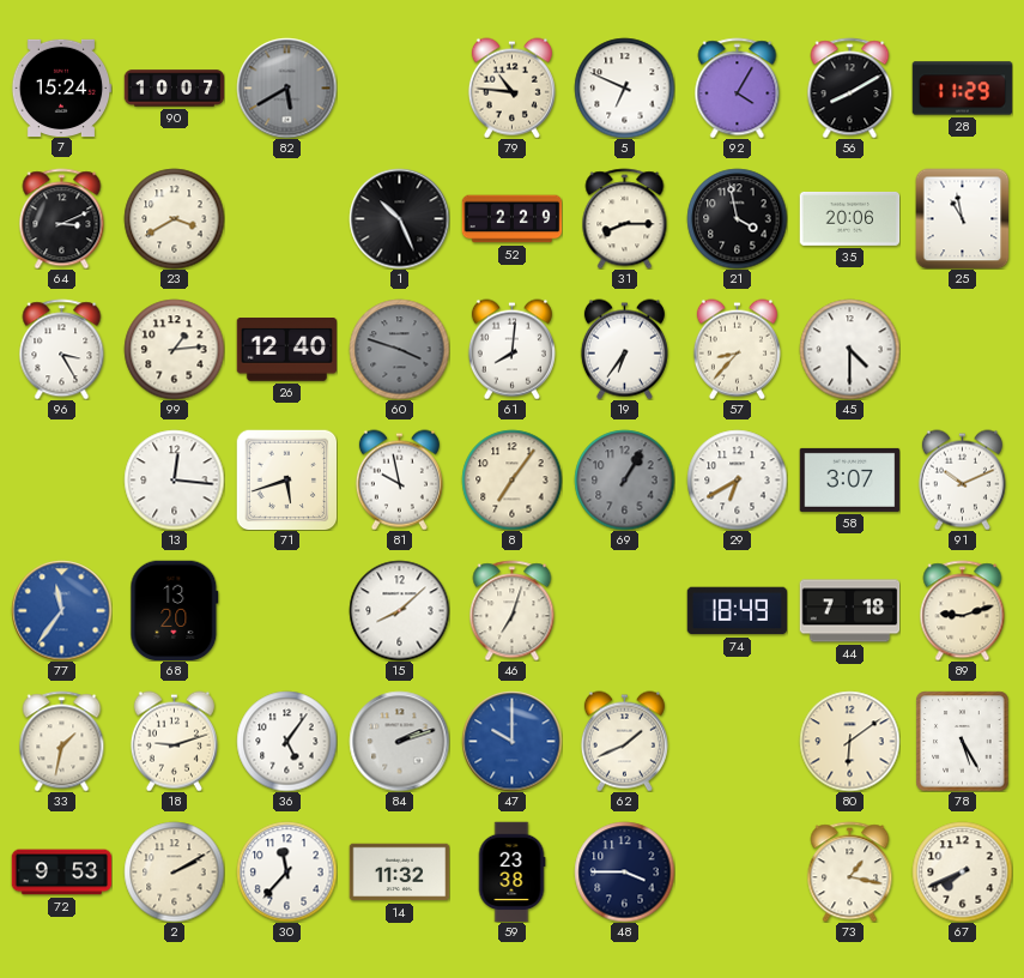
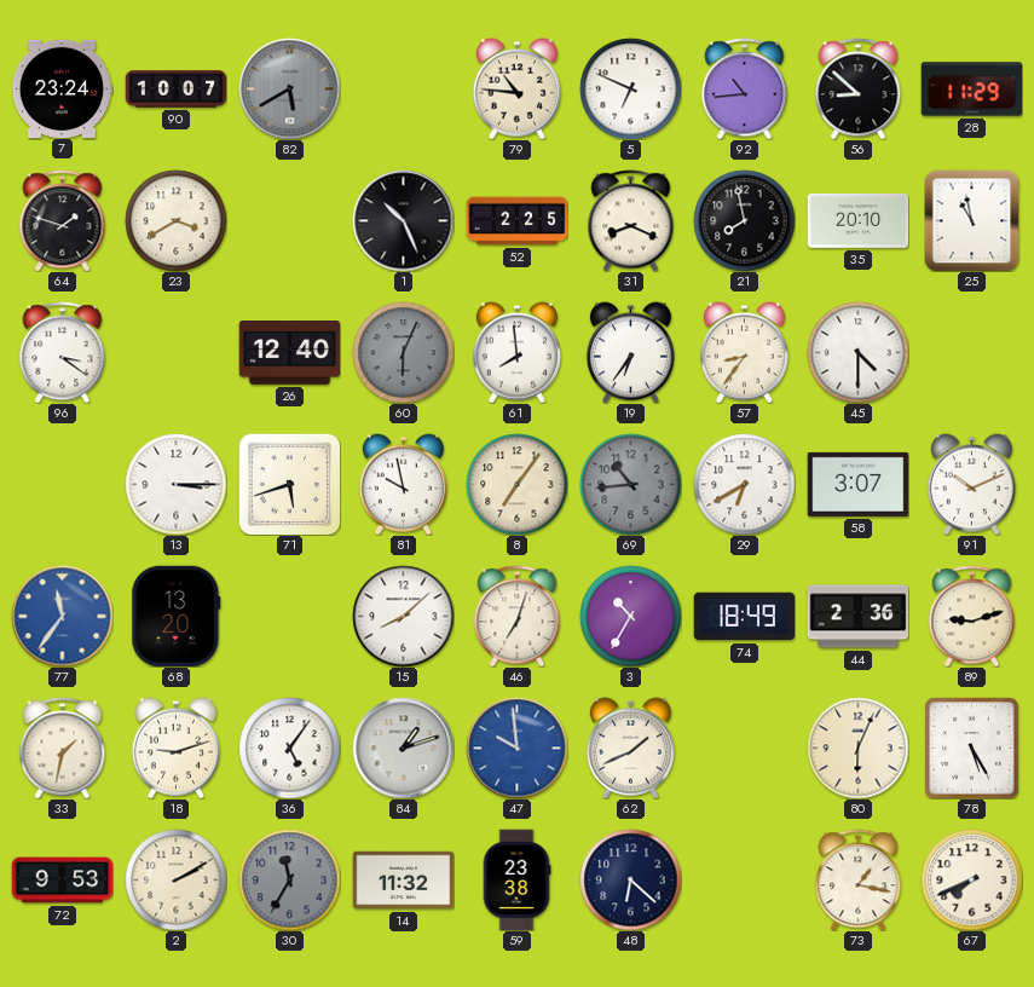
7: 15:24 -> 23:24 (62, 88)
92: 4:05 -> 10:44 (745, 88)
56: 8:10 -> 8:52 (859, 88)
64: 3:11 -> 1:48 (63, 220)
52: 2:29 -> 2:25 (516, 221)
31: 8:15 -> 8:19 (631, 220)
21: 3:58 -> 7:58 (744, 220)
35: 20:06 -> 20:10 (857, 220)
96: 3:25 -> 3:21 (63, 352)
99: 1:14 -> none (174, 349)
60: 3:48 -> 6:04 (403, 352)
61: 8:01 -> 7:59 (516, 352)
57: 8:37 -> 8:36 (744, 352)
13: 12:16 -> 3:15 (175, 484)
69: 1:05 -> 10:44 (630, 484)
3: none -> 10:35 (630, 616)
44: 7:18 -> 2:36 (857, 617)
84: 2:12 -> 1:12 (403, 748)
47: 10:00 -> 9:59 (516, 748)
80: 6:09 -> 6:04 (857, 748)
30: 11:37 -> 11:35 (289, 879)
30 dial: white -> grey (289, 879)
48: 3:45 -> 6:22 (630, 879)
